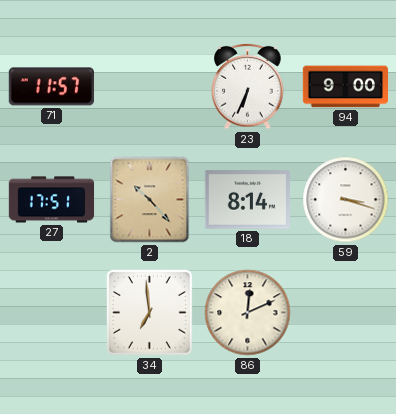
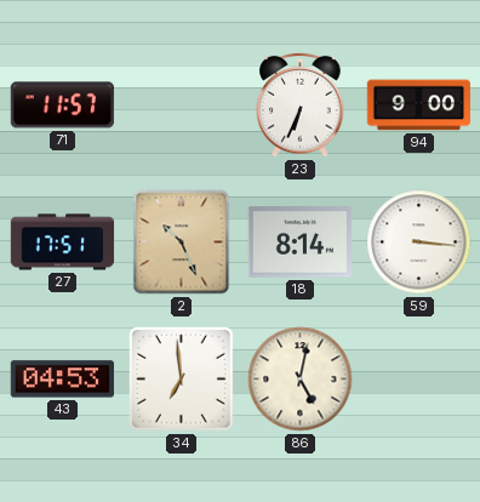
2: 10:23 -> 10:26 (182, 243)
59: 3:18 -> 3:16 (419, 243)
43: none -> 04:53 (62, 380)
86: 12:11 -> 5:02 (301, 380)
